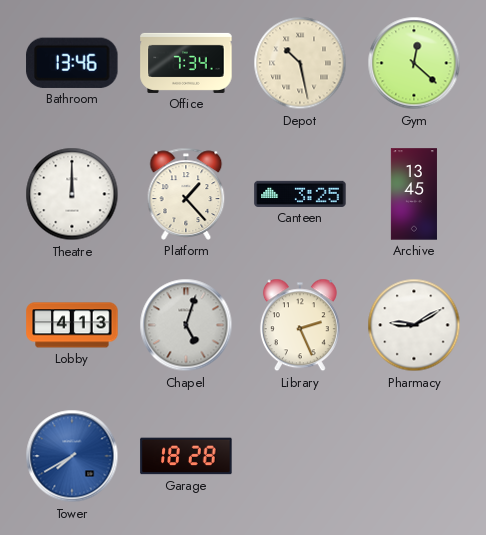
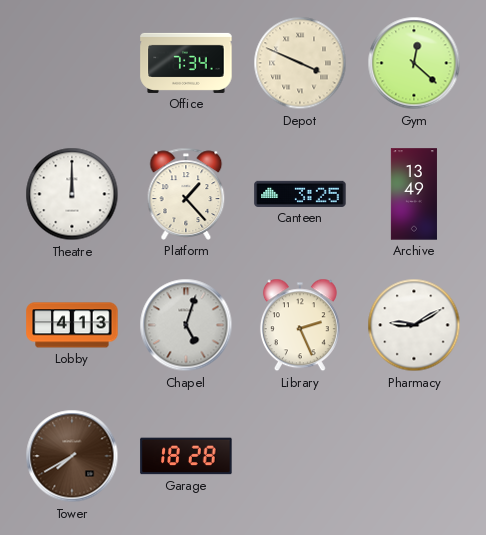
Bathroom: 13:46 -> none (72, 63)
Depot: 10:28 -> 3:49 (300, 63)
Archive: 13:45 -> 13:49 (414, 194)
Tower dial: blue -> brown (72, 456)
